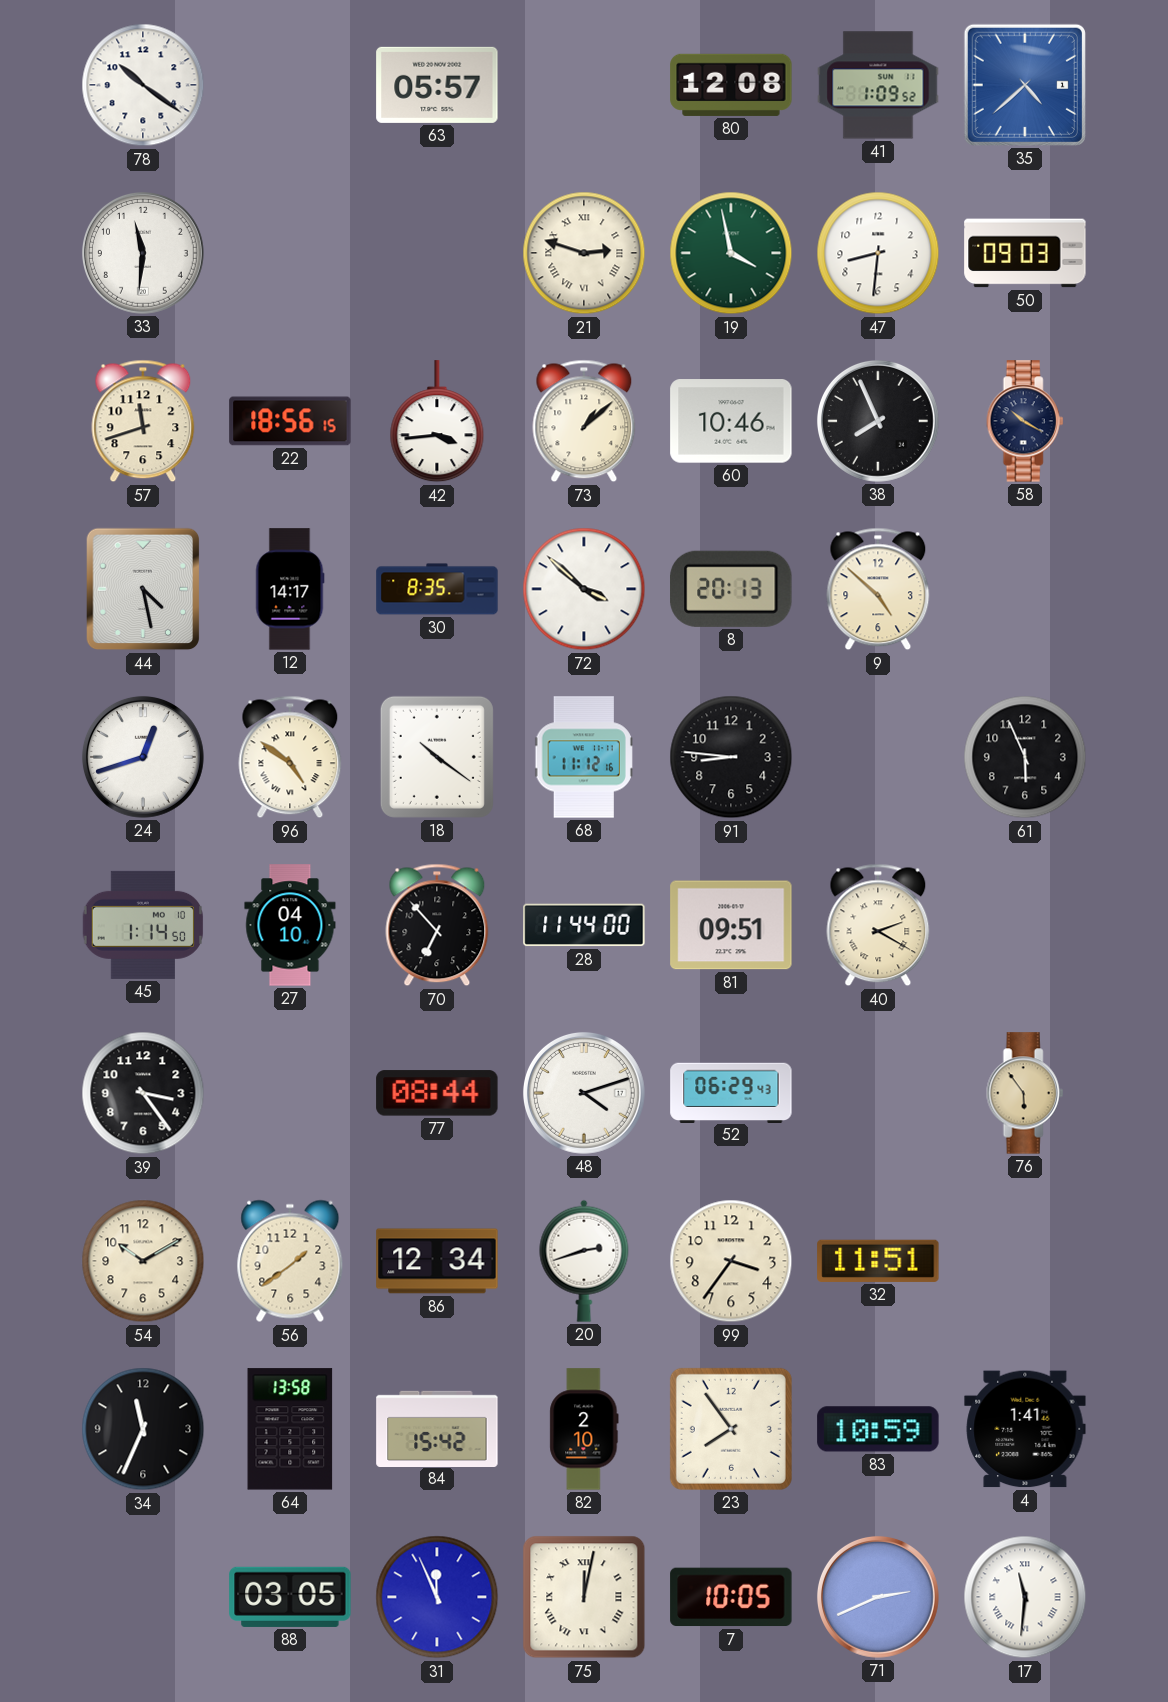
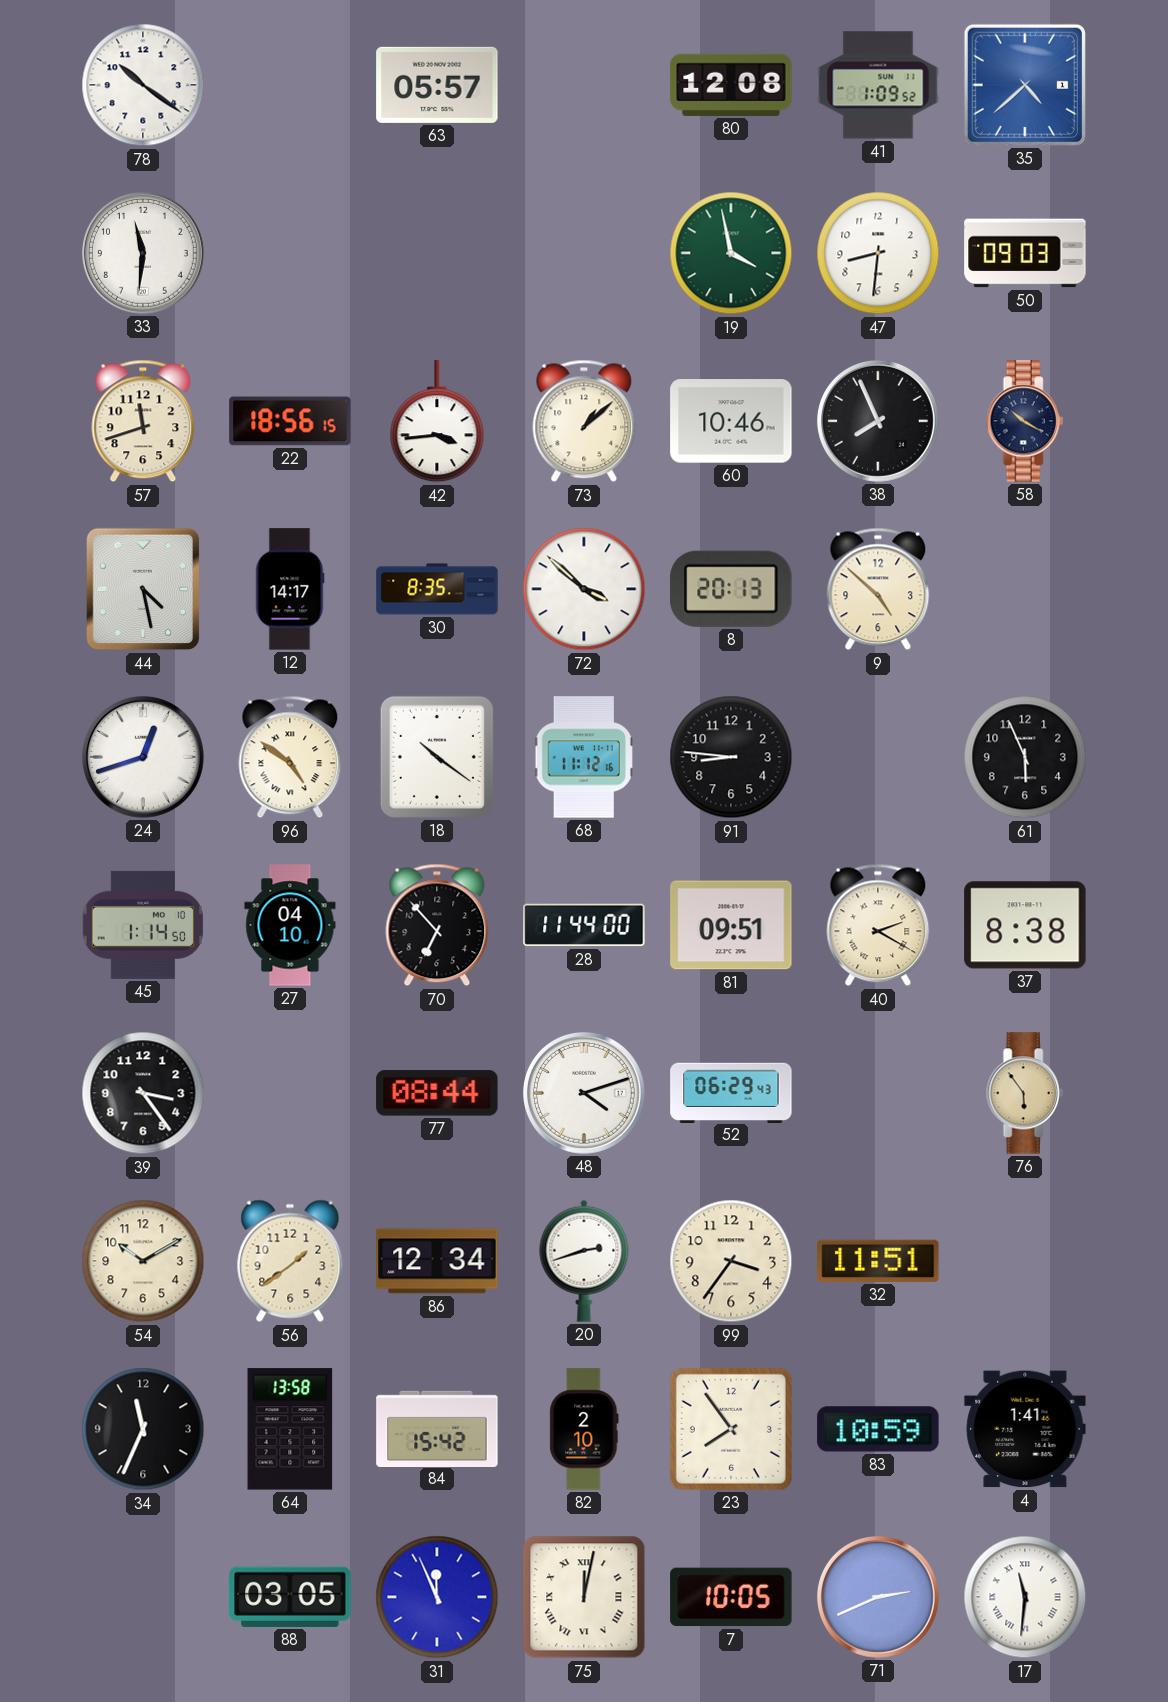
21: 2:48 -> none (584, 253)
37: none -> 8:38 (1025, 925)
